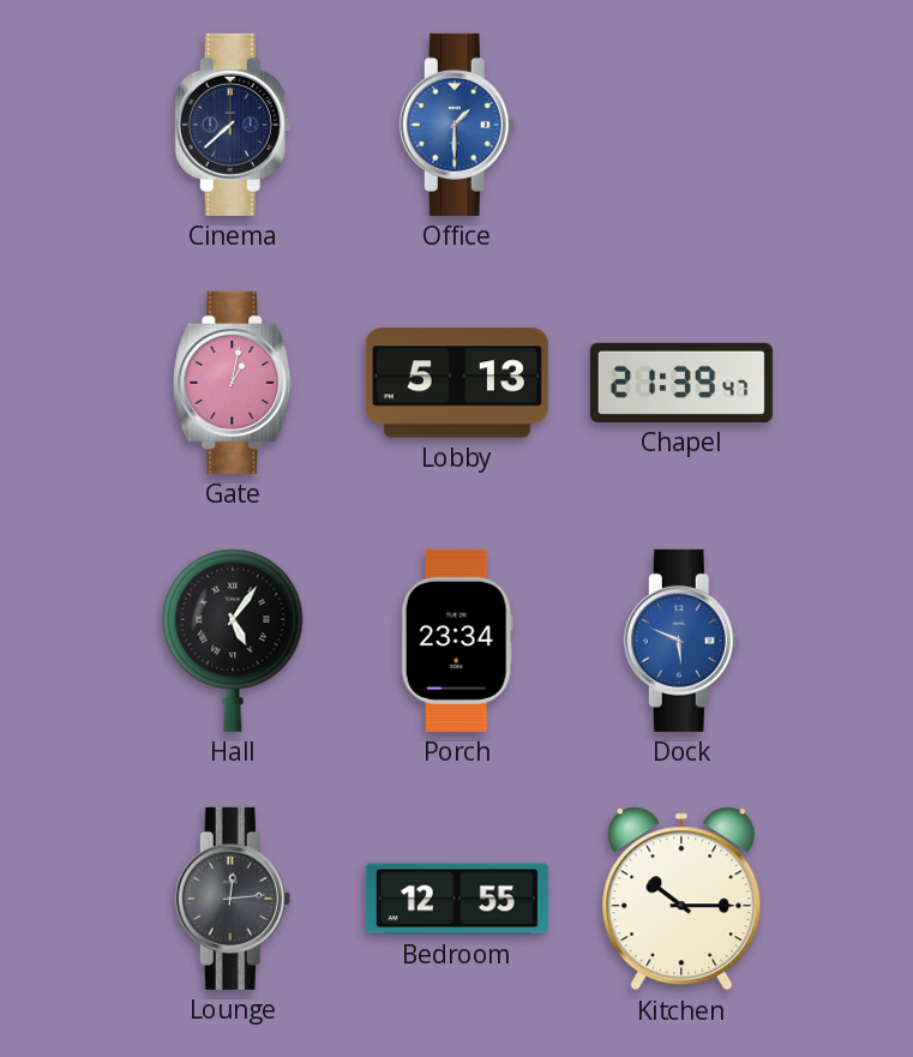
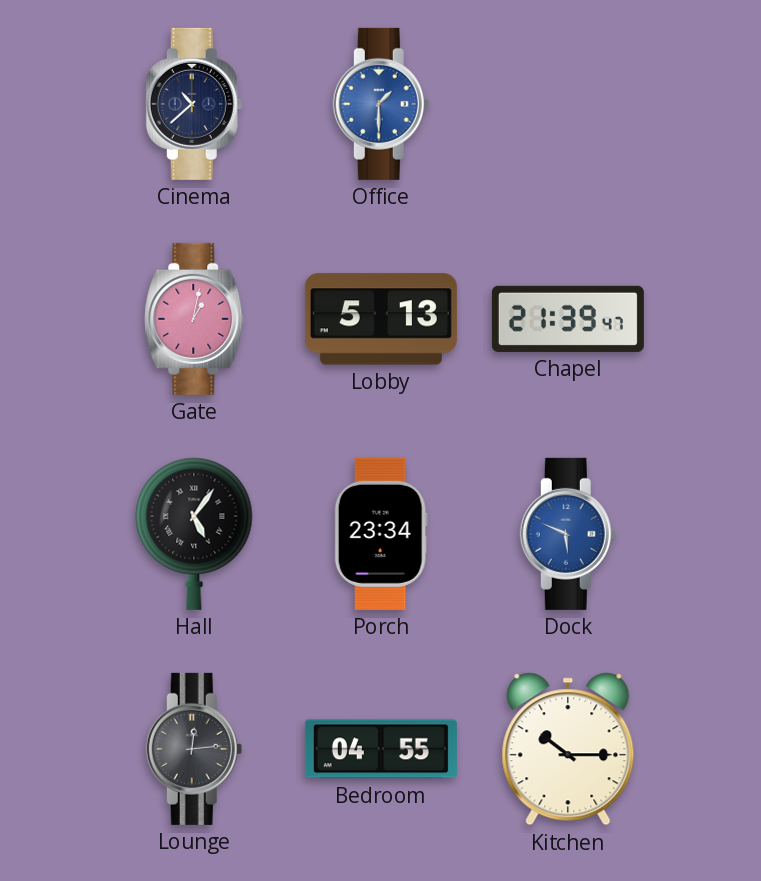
Cinema: 7:38 -> 10:38 (194, 104)
Bedroom: 12:55 -> 04:55 (381, 749)
